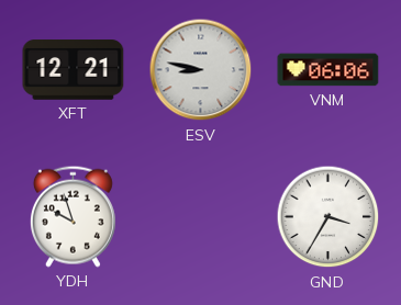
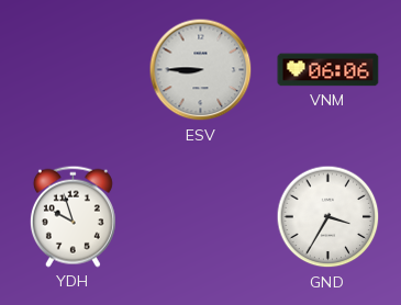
XFT: 12:21 -> none (74, 70)
ESV: 8:47 -> 8:45 (201, 70)
